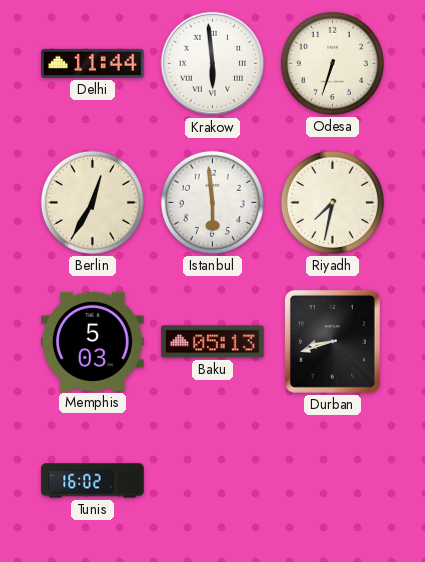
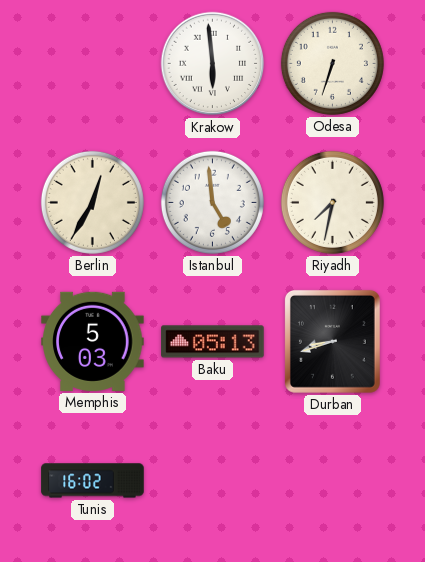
Delhi: 11:44 -> none (93, 63)
Istanbul: 5:59 -> 4:59 (212, 202)
